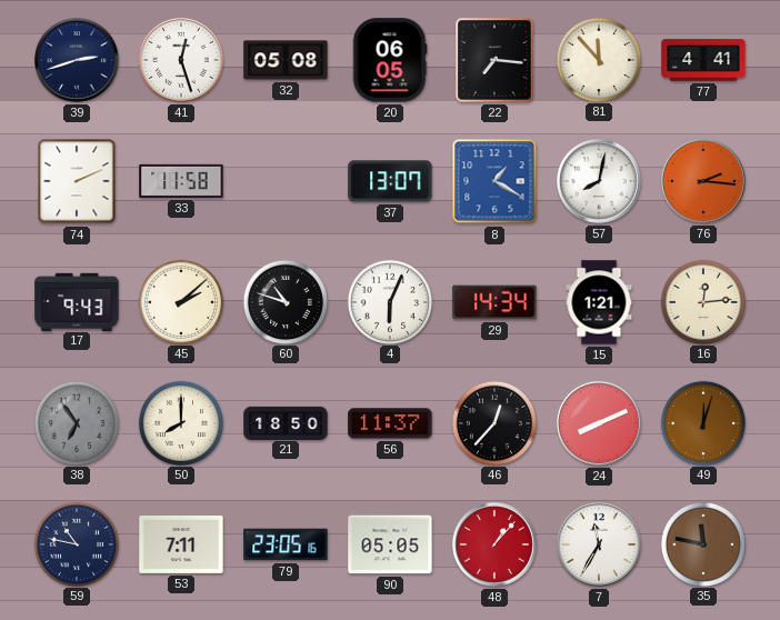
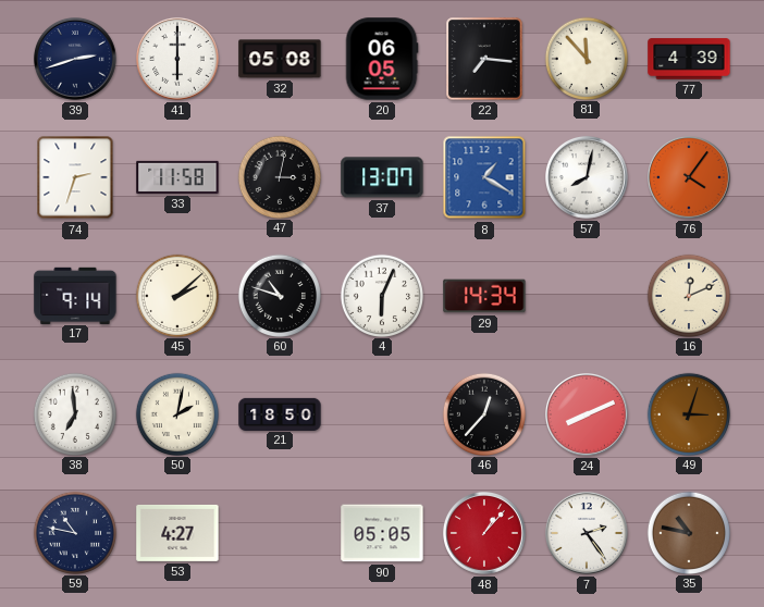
41: 12:27 -> 6:00 (178, 60)
77: 4:41 -> 4:39 (689, 59)
74: 2:11 -> 2:33 (75, 177)
47: none -> 3:02 (279, 176)
76: 2:16 -> 4:06 (690, 178)
17: 9:43 -> 9:14 (75, 295)
15: 1:21 -> none (599, 302)
16: 12:14 -> 12:11 (688, 295)
38: 6:54 -> 6:59 (74, 413)
38 dial: grey -> white (74, 413)
50: 8:00 -> 2:02 (176, 413)
56: 11:37 -> none (390, 423)
49: 12:03 -> 3:03 (688, 413)
53: 7:11 -> 4:27 (177, 533)
79: 23:05 -> none (286, 544)
7: 11:35 -> 2:24 (588, 534)
35: 11:47 -> 10:47 (688, 532)
